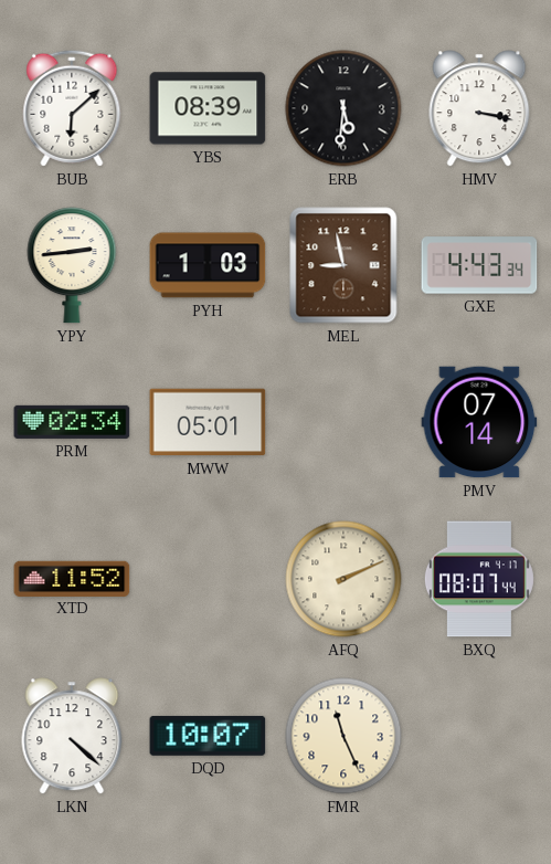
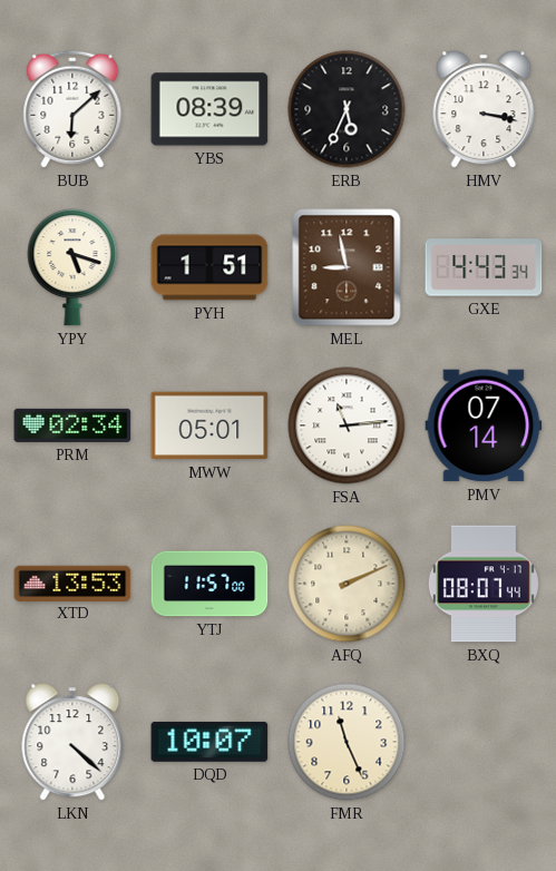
ERB: 5:31 -> 5:34 (347, 109)
YPY: 2:44 -> 5:18 (72, 267)
PYH: 1:03 -> 1:51 (209, 267)
FSA: none -> 11:14 (347, 425)
XTD: 11:52 -> 13:53 (72, 583)
YTJ: none -> 11:57 (209, 584)
